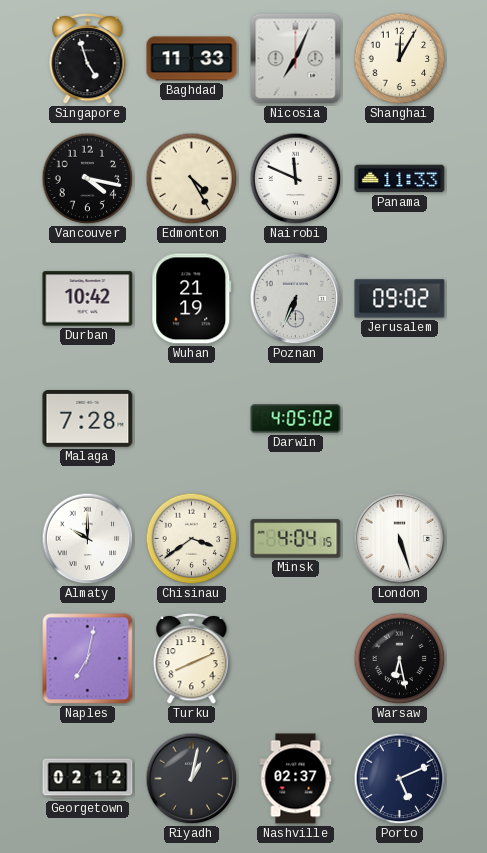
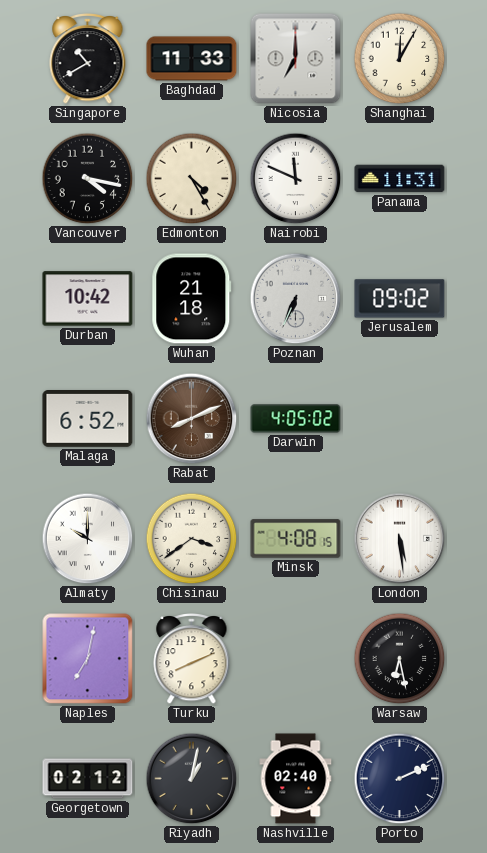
Singapore: 4:57 -> 10:40 (88, 59)
Nicosia: 7:04 -> 7:00 (296, 59)
Panama: 11:33 -> 11:31 (400, 179)
Wuhan: 21:19 -> 21:18 (192, 299)
Malaga: 7:28 -> 6:52 (88, 419)
Rabat: none -> 8:11 (192, 419)
Minsk: 4:04 -> 4:08 (296, 539)
London: 5:27 -> 5:29 (400, 539)
Nashville: 02:37 -> 02:40 (296, 779)
Porto: 5:11 -> 2:11 (400, 779)
